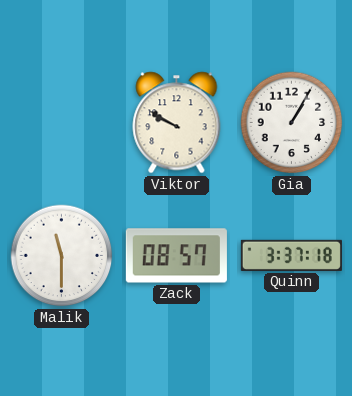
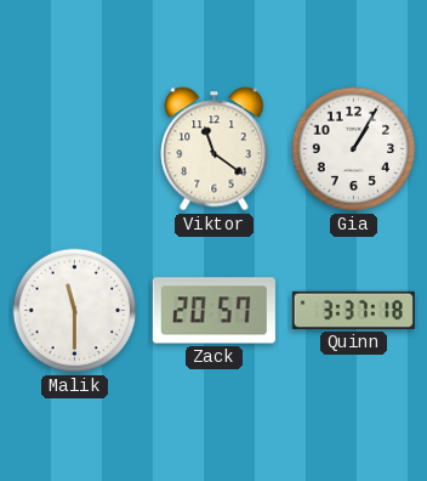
Viktor: 9:50 -> 11:21 (215, 149)
Zack: 08:57 -> 20:57 (213, 311)
